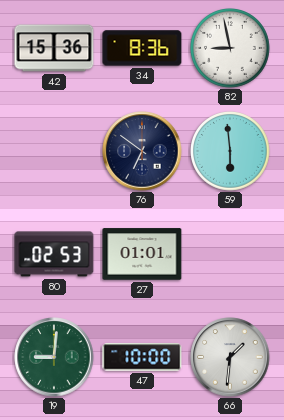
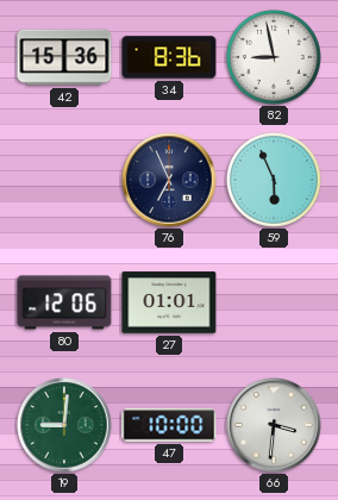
76: 6:51 -> 6:56 (169, 180)
59: 5:59 -> 5:56 (275, 181)
80: 02:53 -> 12:06 (64, 302)
66: 1:31 -> 3:31 (274, 425)
